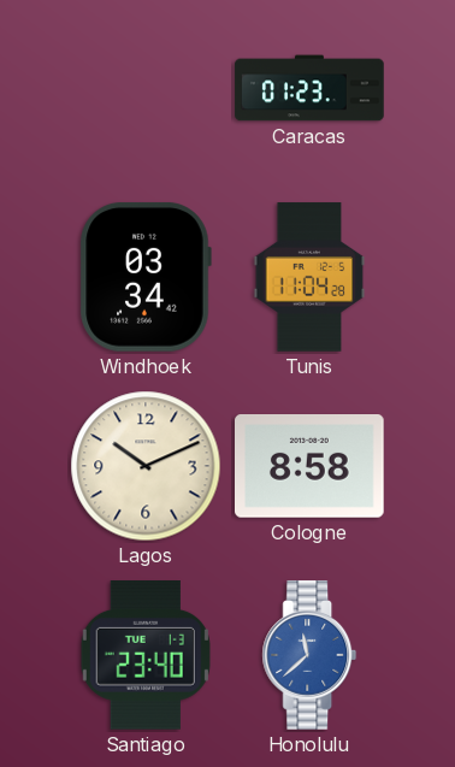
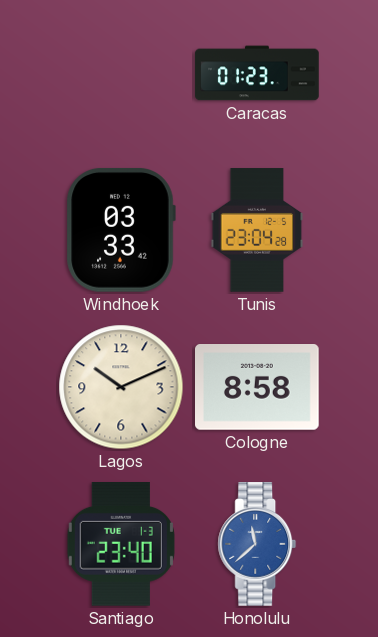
Windhoek: 03:34 -> 03:33 (121, 230)
Tunis: 11:04 -> 23:04 (257, 230)
